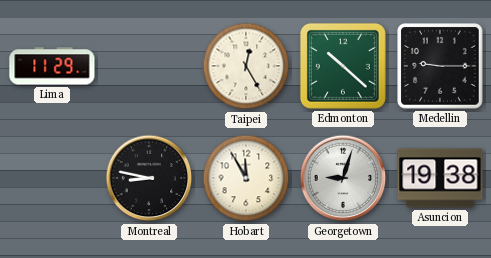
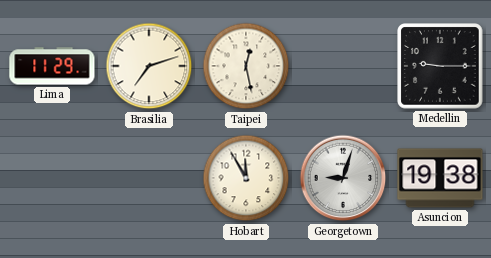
Brasilia: none -> 7:12 (149, 66)
Taipei: 12:25 -> 12:28 (246, 66)
Edmonton: 10:22 -> none (343, 66)
Montreal: 8:47 -> none (149, 178)
